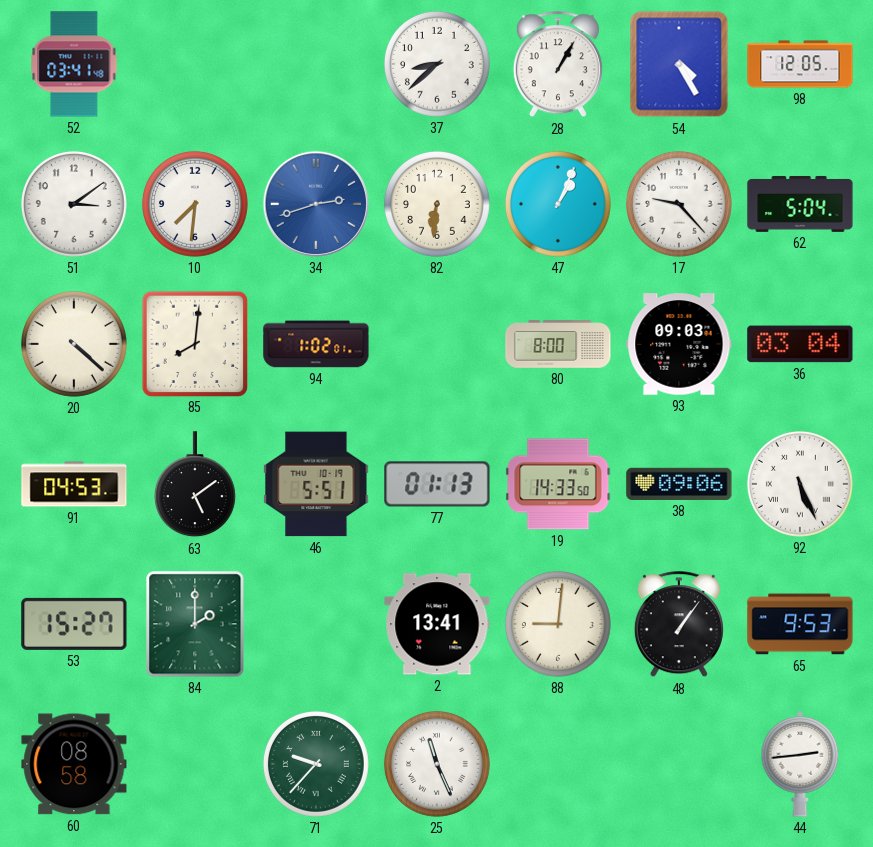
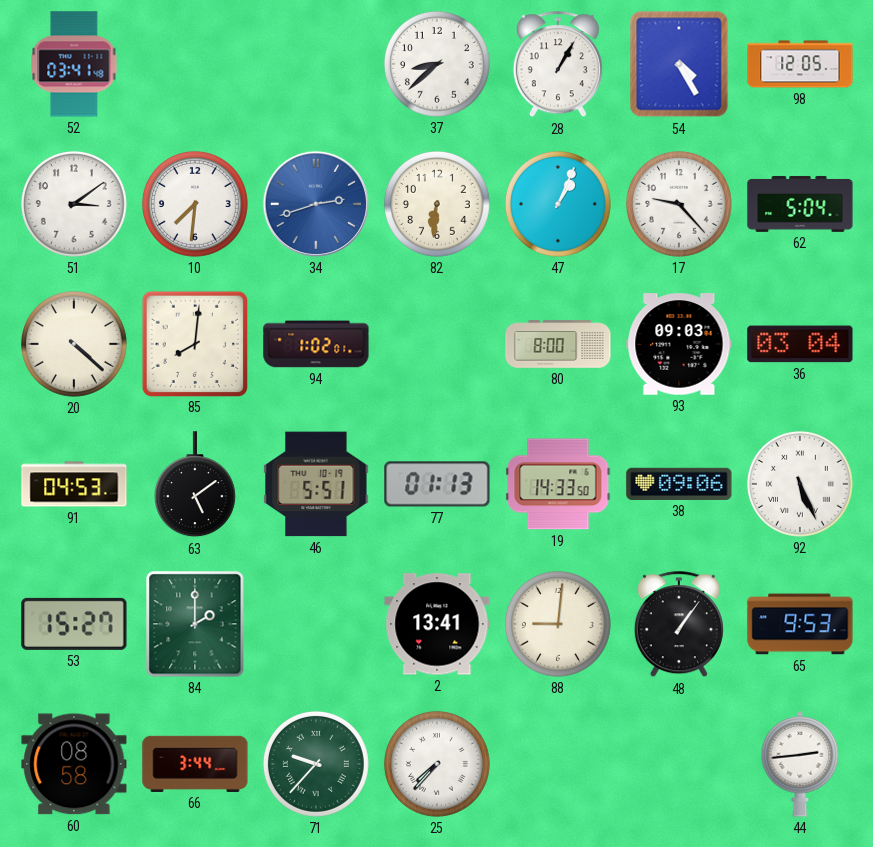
66: none -> 3:44 (195, 764)
25: 11:26 -> 7:37 (437, 764)
